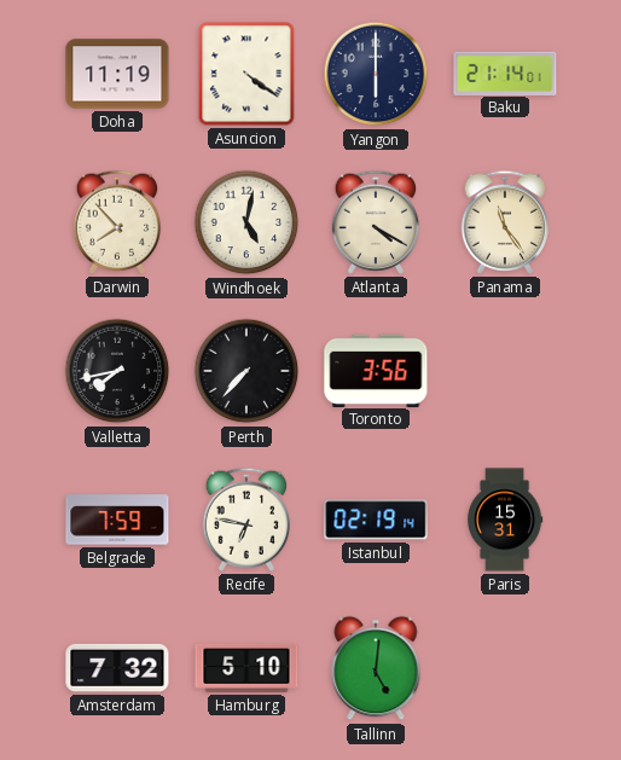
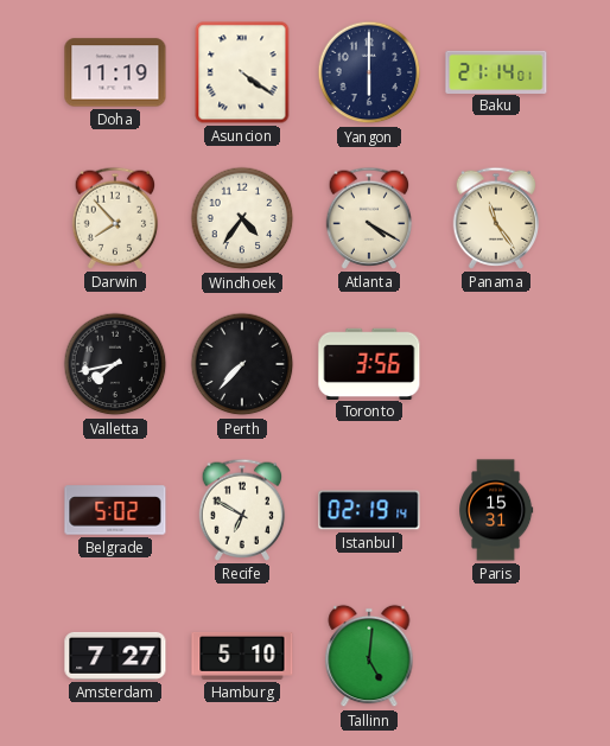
Windhoek: 5:02 -> 4:36 (242, 218)
Belgrade: 7:59 -> 5:02 (115, 510)
Recife: 6:47 -> 6:50 (242, 510)
Amsterdam: 7:32 -> 7:27 (115, 656)
